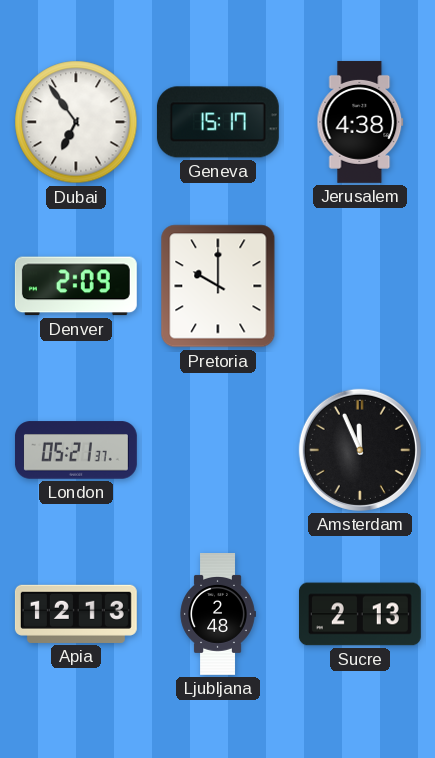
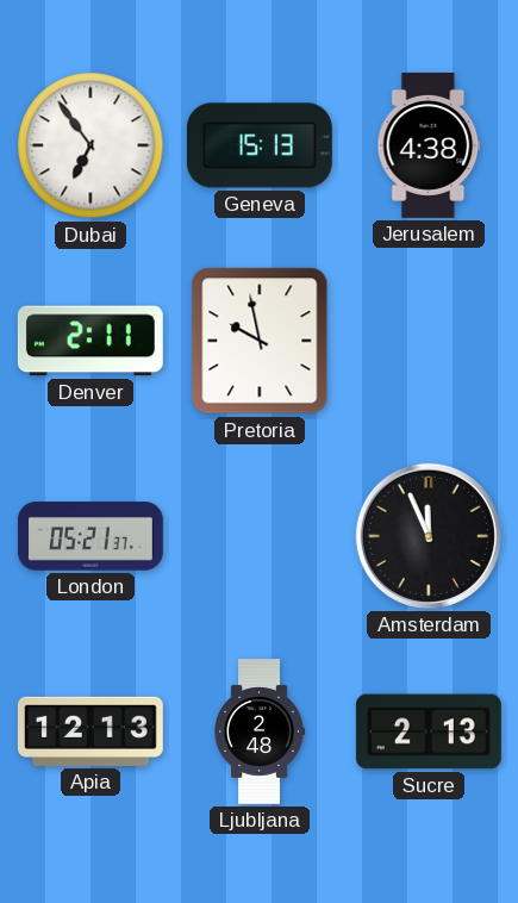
Geneva: 15:17 -> 15:13 (260, 145)
Denver: 2:09 -> 2:11 (91, 341)
Pretoria: 10:00 -> 9:58 (260, 341)
